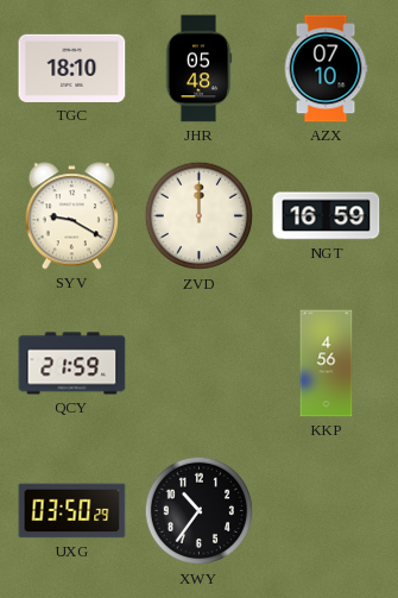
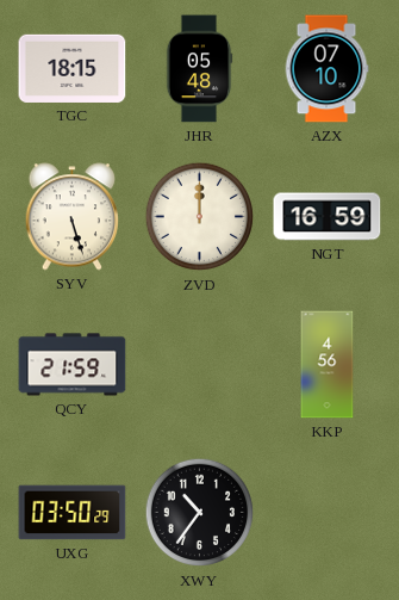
TGC: 18:10 -> 18:15 (73, 68)
SYV: 9:20 -> 5:27 (73, 217)
